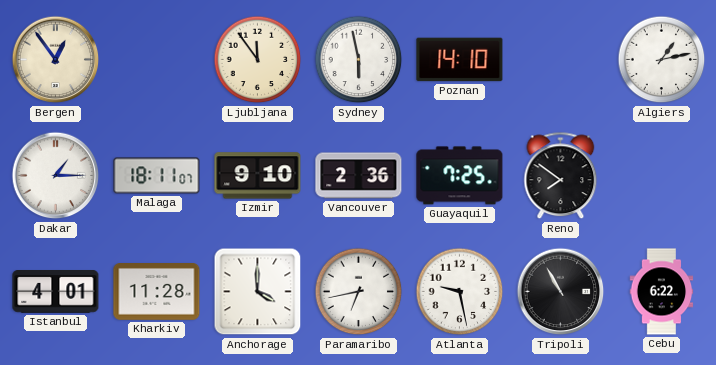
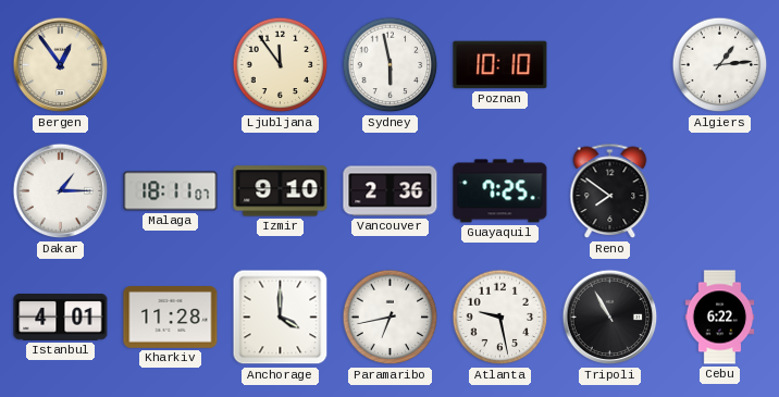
Poznan: 14:10 -> 10:10 (500, 65)
Algiers: 1:13 -> 1:14 (720, 65)
